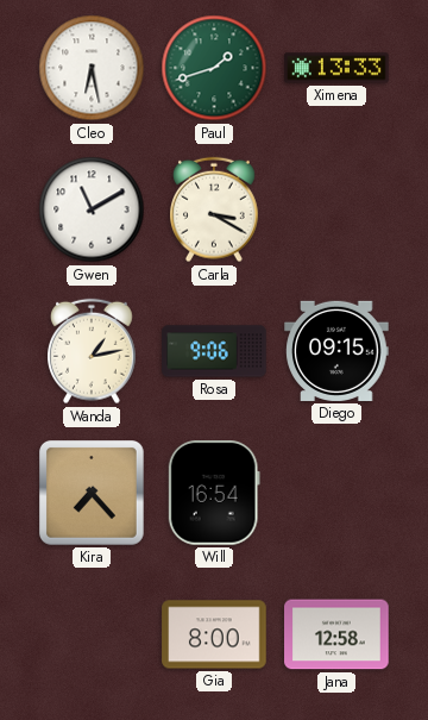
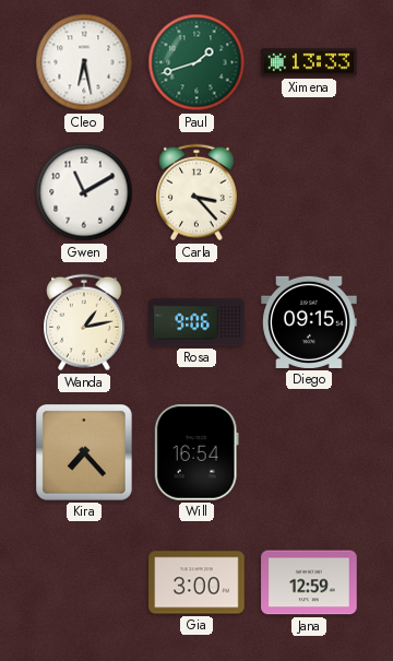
Carla: 3:20 -> 3:23 (198, 192)
Gia: 8:00 -> 3:00 (196, 582)
Jana: 12:58 -> 12:59 (309, 582)
